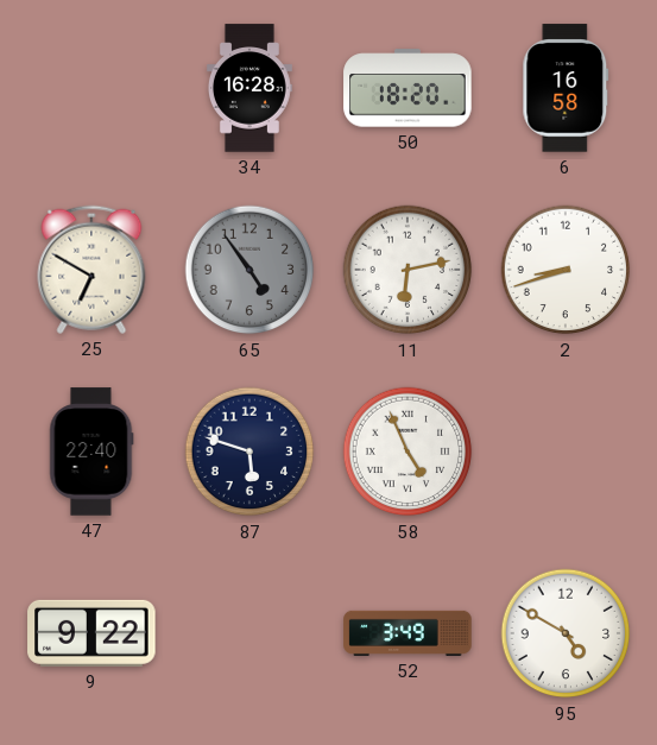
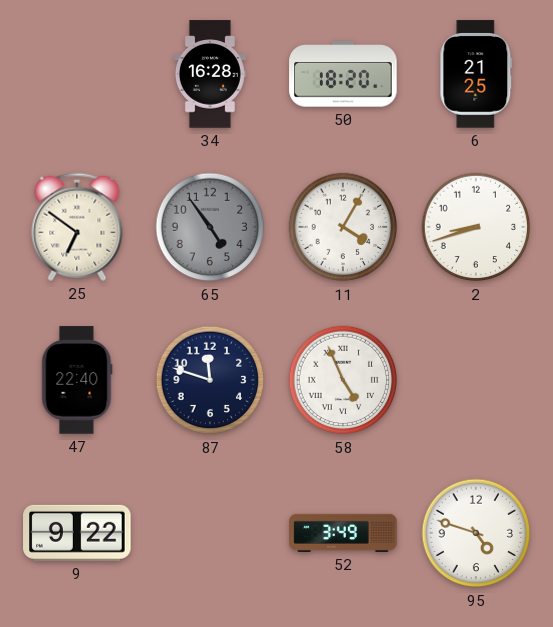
6: 16:58 -> 21:25 (476, 74)
25: 6:50 -> 6:51 (77, 227)
11: 6:13 -> 4:05 (343, 227)
87: 5:48 -> 11:48 (210, 380)
95: 4:50 -> 4:48 (476, 533)
